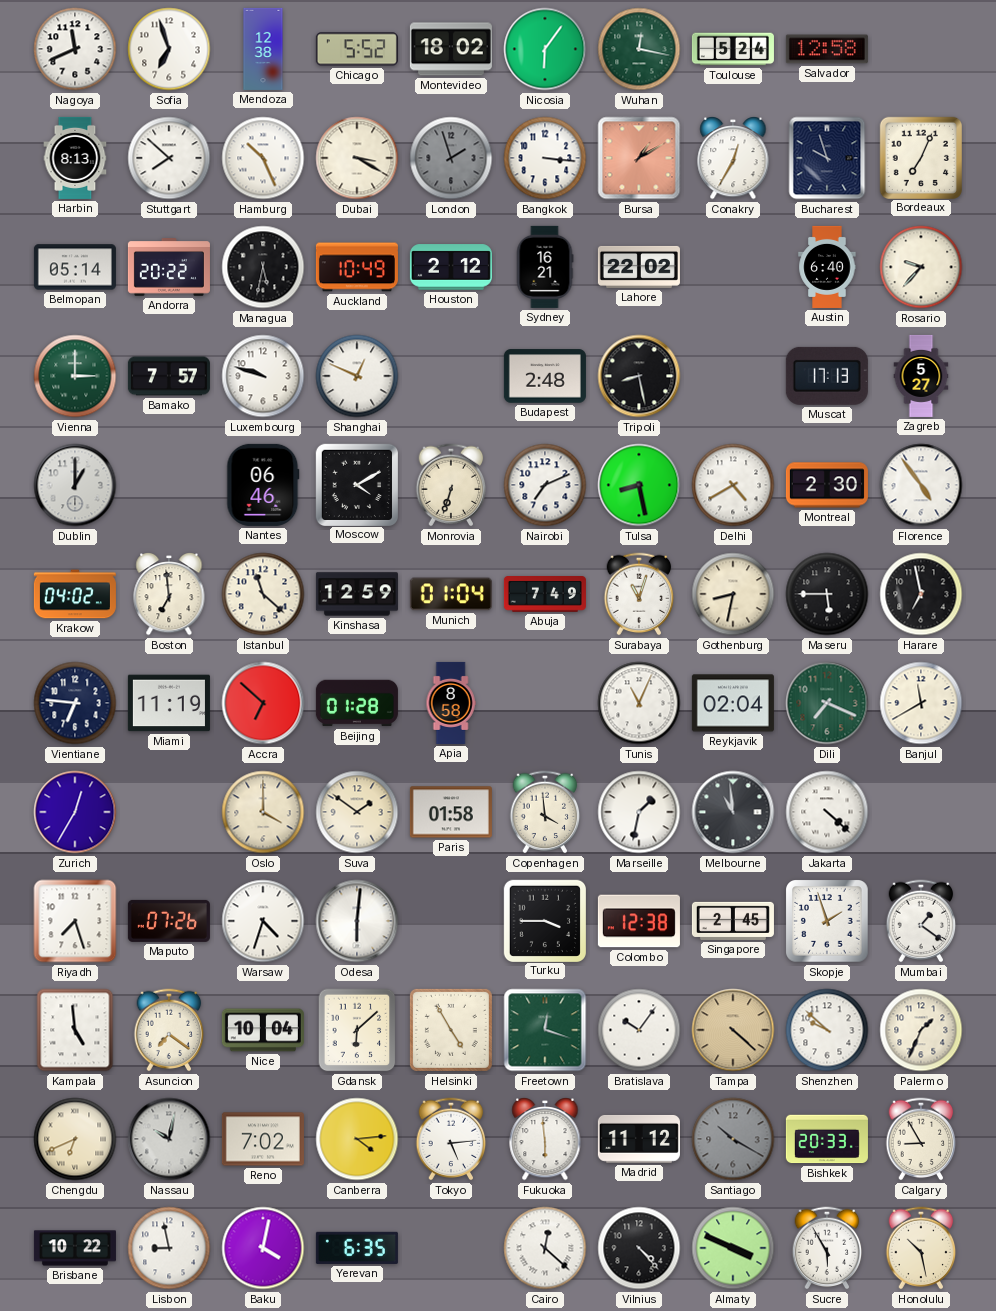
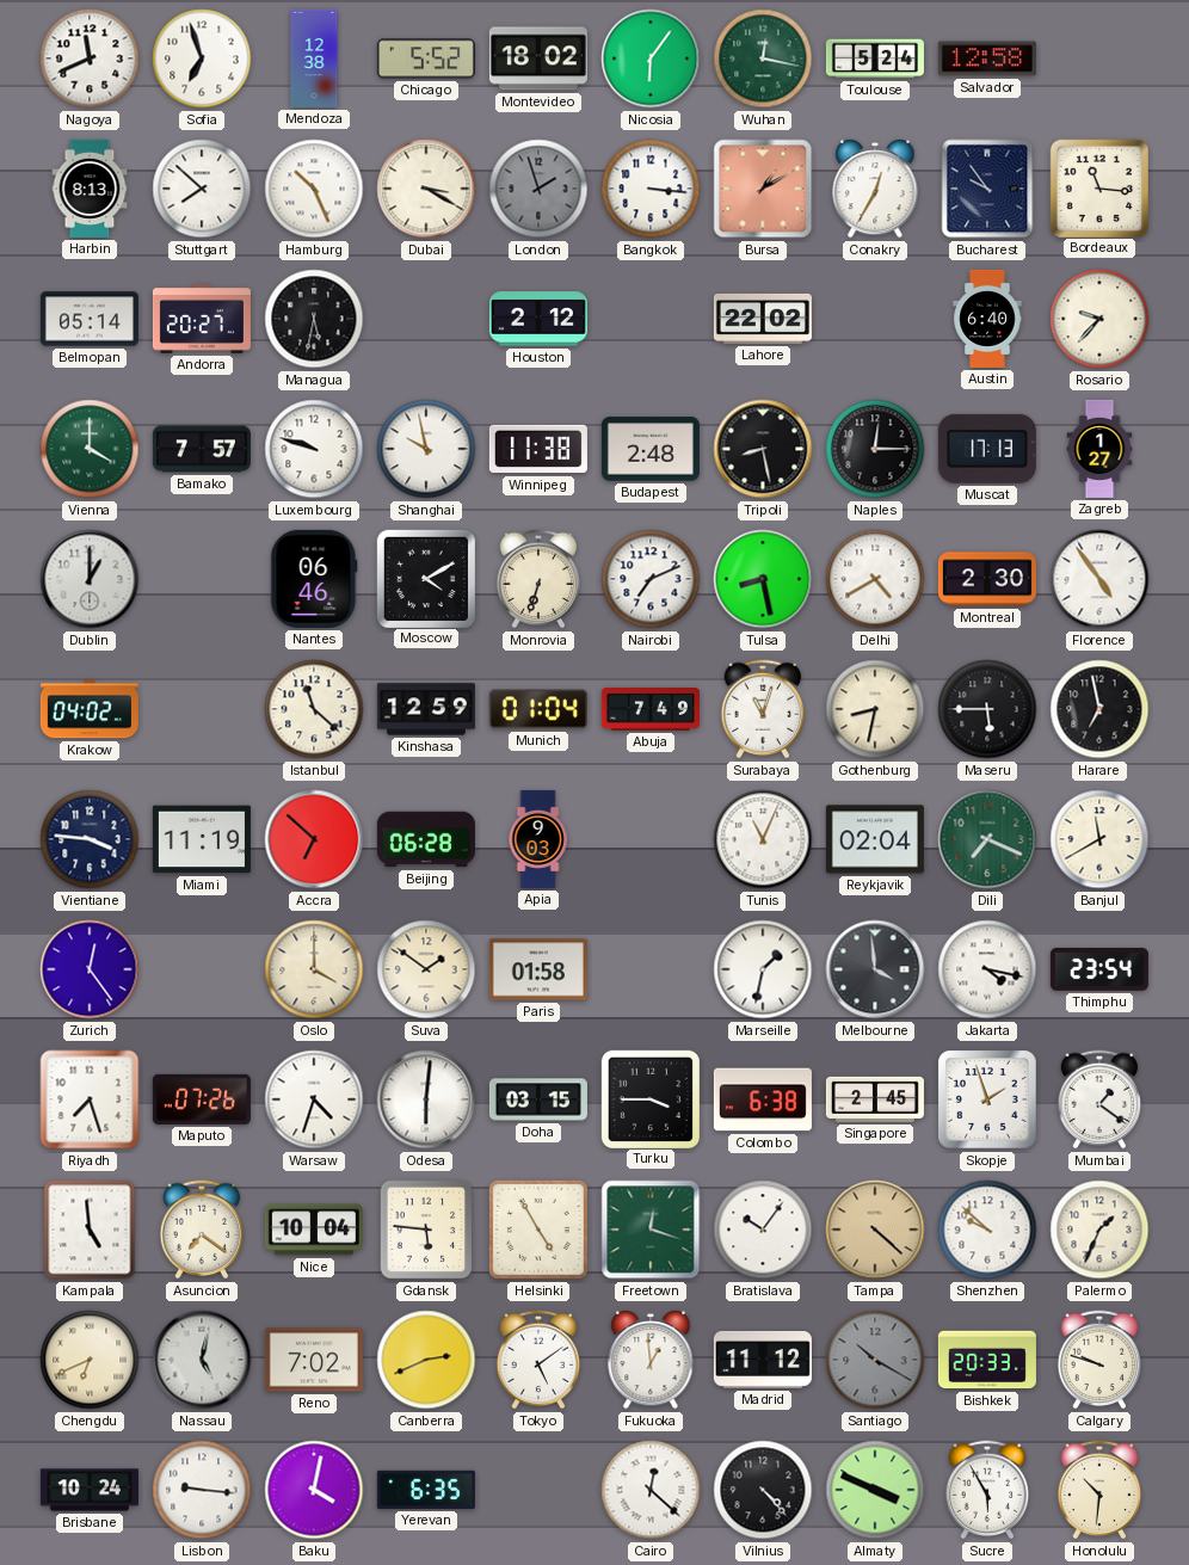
Bucharest: 9:57 -> 9:54 (987, 189)
Bordeaux: 7:04 -> 11:16 (1098, 187)
Andorra: 20:22 -> 20:27 (202, 320)
Auckland: 10:49 -> none (357, 267)
Sydney: 16:21 -> none (545, 267)
Vienna: 3:00 -> 4:00 (90, 449)
Shanghai: 12:49 -> 9:58 (426, 449)
Winnipeg: none -> 11:38 (538, 449)
Naples: none -> 12:15 (875, 449)
Zagreb: 5:27 -> 1:27 (1099, 449)
Boston: 6:59 -> none (169, 594)
Vientiane: 6:46 -> 3:46 (90, 839)
Beijing: 01:28 -> 06:28 (426, 839)
Apia: 8:58 -> 9:03 (538, 839)
Zurich: 12:35 -> 12:24 (90, 969)
Copenhagen: 3:59 -> none (545, 812)
Melbourne: 10:59 -> 3:59 (875, 969)
Jakarta: 4:22 -> 4:17 (987, 969)
Thimphu: none -> 23:54 (1099, 969)
Doha: none -> 03:15 (538, 1099)
Colombo: 12:38 -> 6:38 (763, 1099)
Gdansk: 6:08 -> 5:46 (426, 1230)
Nassau: 10:02 -> 5:02 (202, 1360)
Canberra: 4:14 -> 2:41 (426, 1360)
Tokyo: 5:14 -> 5:09 (538, 1360)
Fukuoka: 5:59 -> 12:59 (651, 1360)
Calgary: 8:55 -> 9:48 (1099, 1360)
Brisbane: 10:22 -> 10:24 (90, 1490)
Lisbon: 8:58 -> 9:16 (202, 1490)
Honolulu: 10:28 -> 10:31 (1099, 1490)
